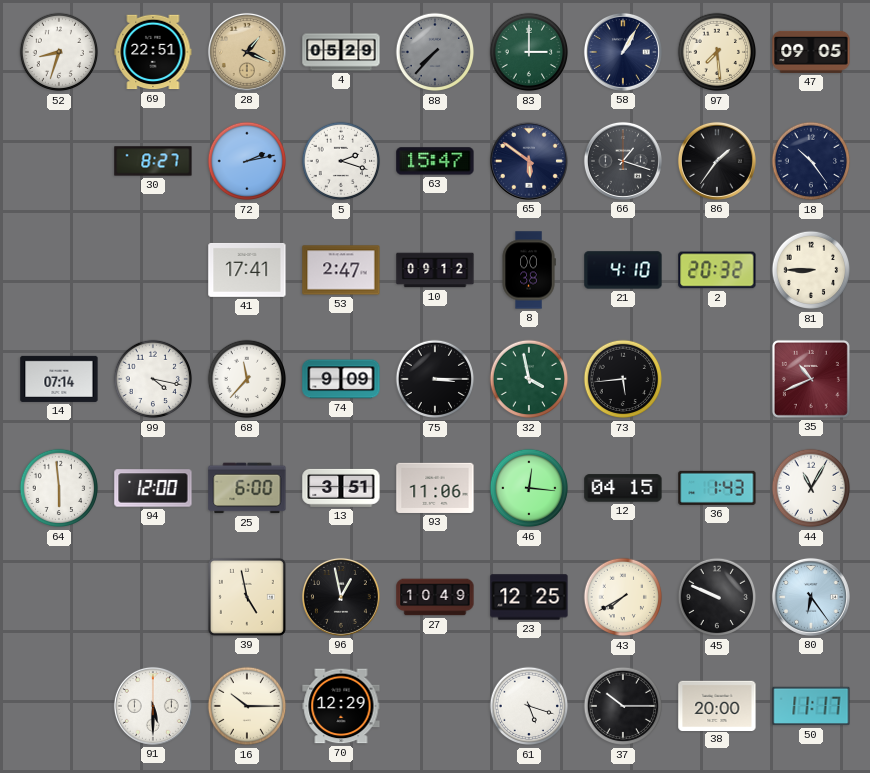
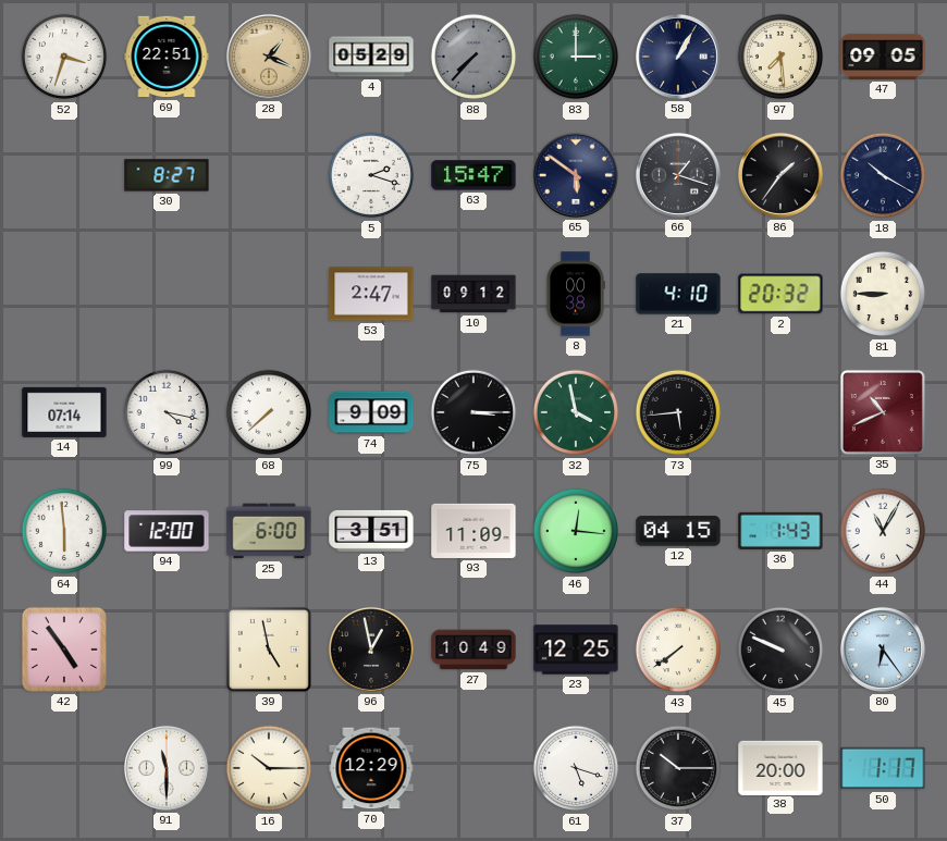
52: 8:33 -> 3:33 (64, 57)
72: 2:13 -> none (247, 161)
18: 10:24 -> 10:20 (883, 175)
41: 17:41 -> none (247, 270)
68: 11:37 -> 7:38 (269, 412)
93: 11:06 -> 11:09 (473, 531)
42: none -> 4:54 (64, 650)
43: 7:40 -> 7:39 (678, 650)
91: 5:30 -> 11:30 (167, 768)
50: 11:17 -> 1:17 (883, 768)
